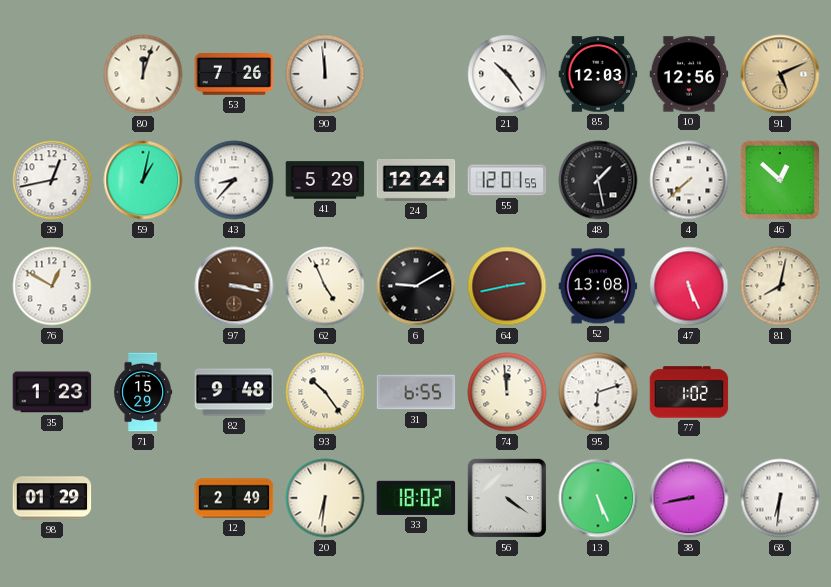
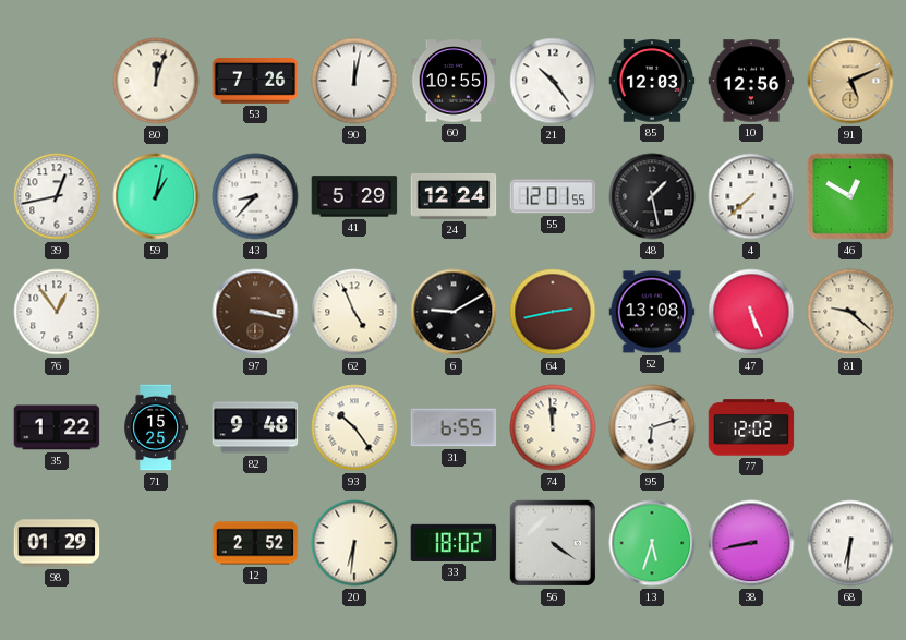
90: 11:59 -> 12:02 (354, 81)
60: none -> 10:55 (454, 81)
46: 12:52 -> 12:50 (850, 196)
76: 12:50 -> 12:54 (57, 312)
81: 8:02 -> 9:22 (850, 312)
35: 1:23 -> 1:22 (57, 427)
71: 15:29 -> 15:25 (156, 427)
77: 1:02 -> 12:02 (751, 427)
12: 2:49 -> 2:52 (255, 543)
13: 5:26 -> 5:33 (652, 543)
